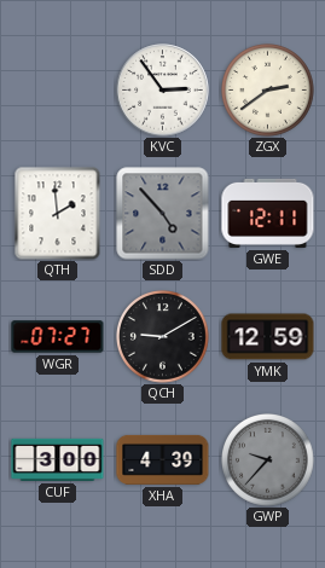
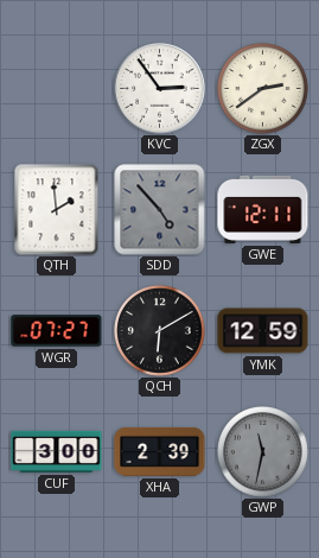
QCH: 9:10 -> 6:10 (160, 331)
XHA: 4:39 -> 2:39 (160, 451)
GWP: 9:37 -> 11:32 (263, 452)
